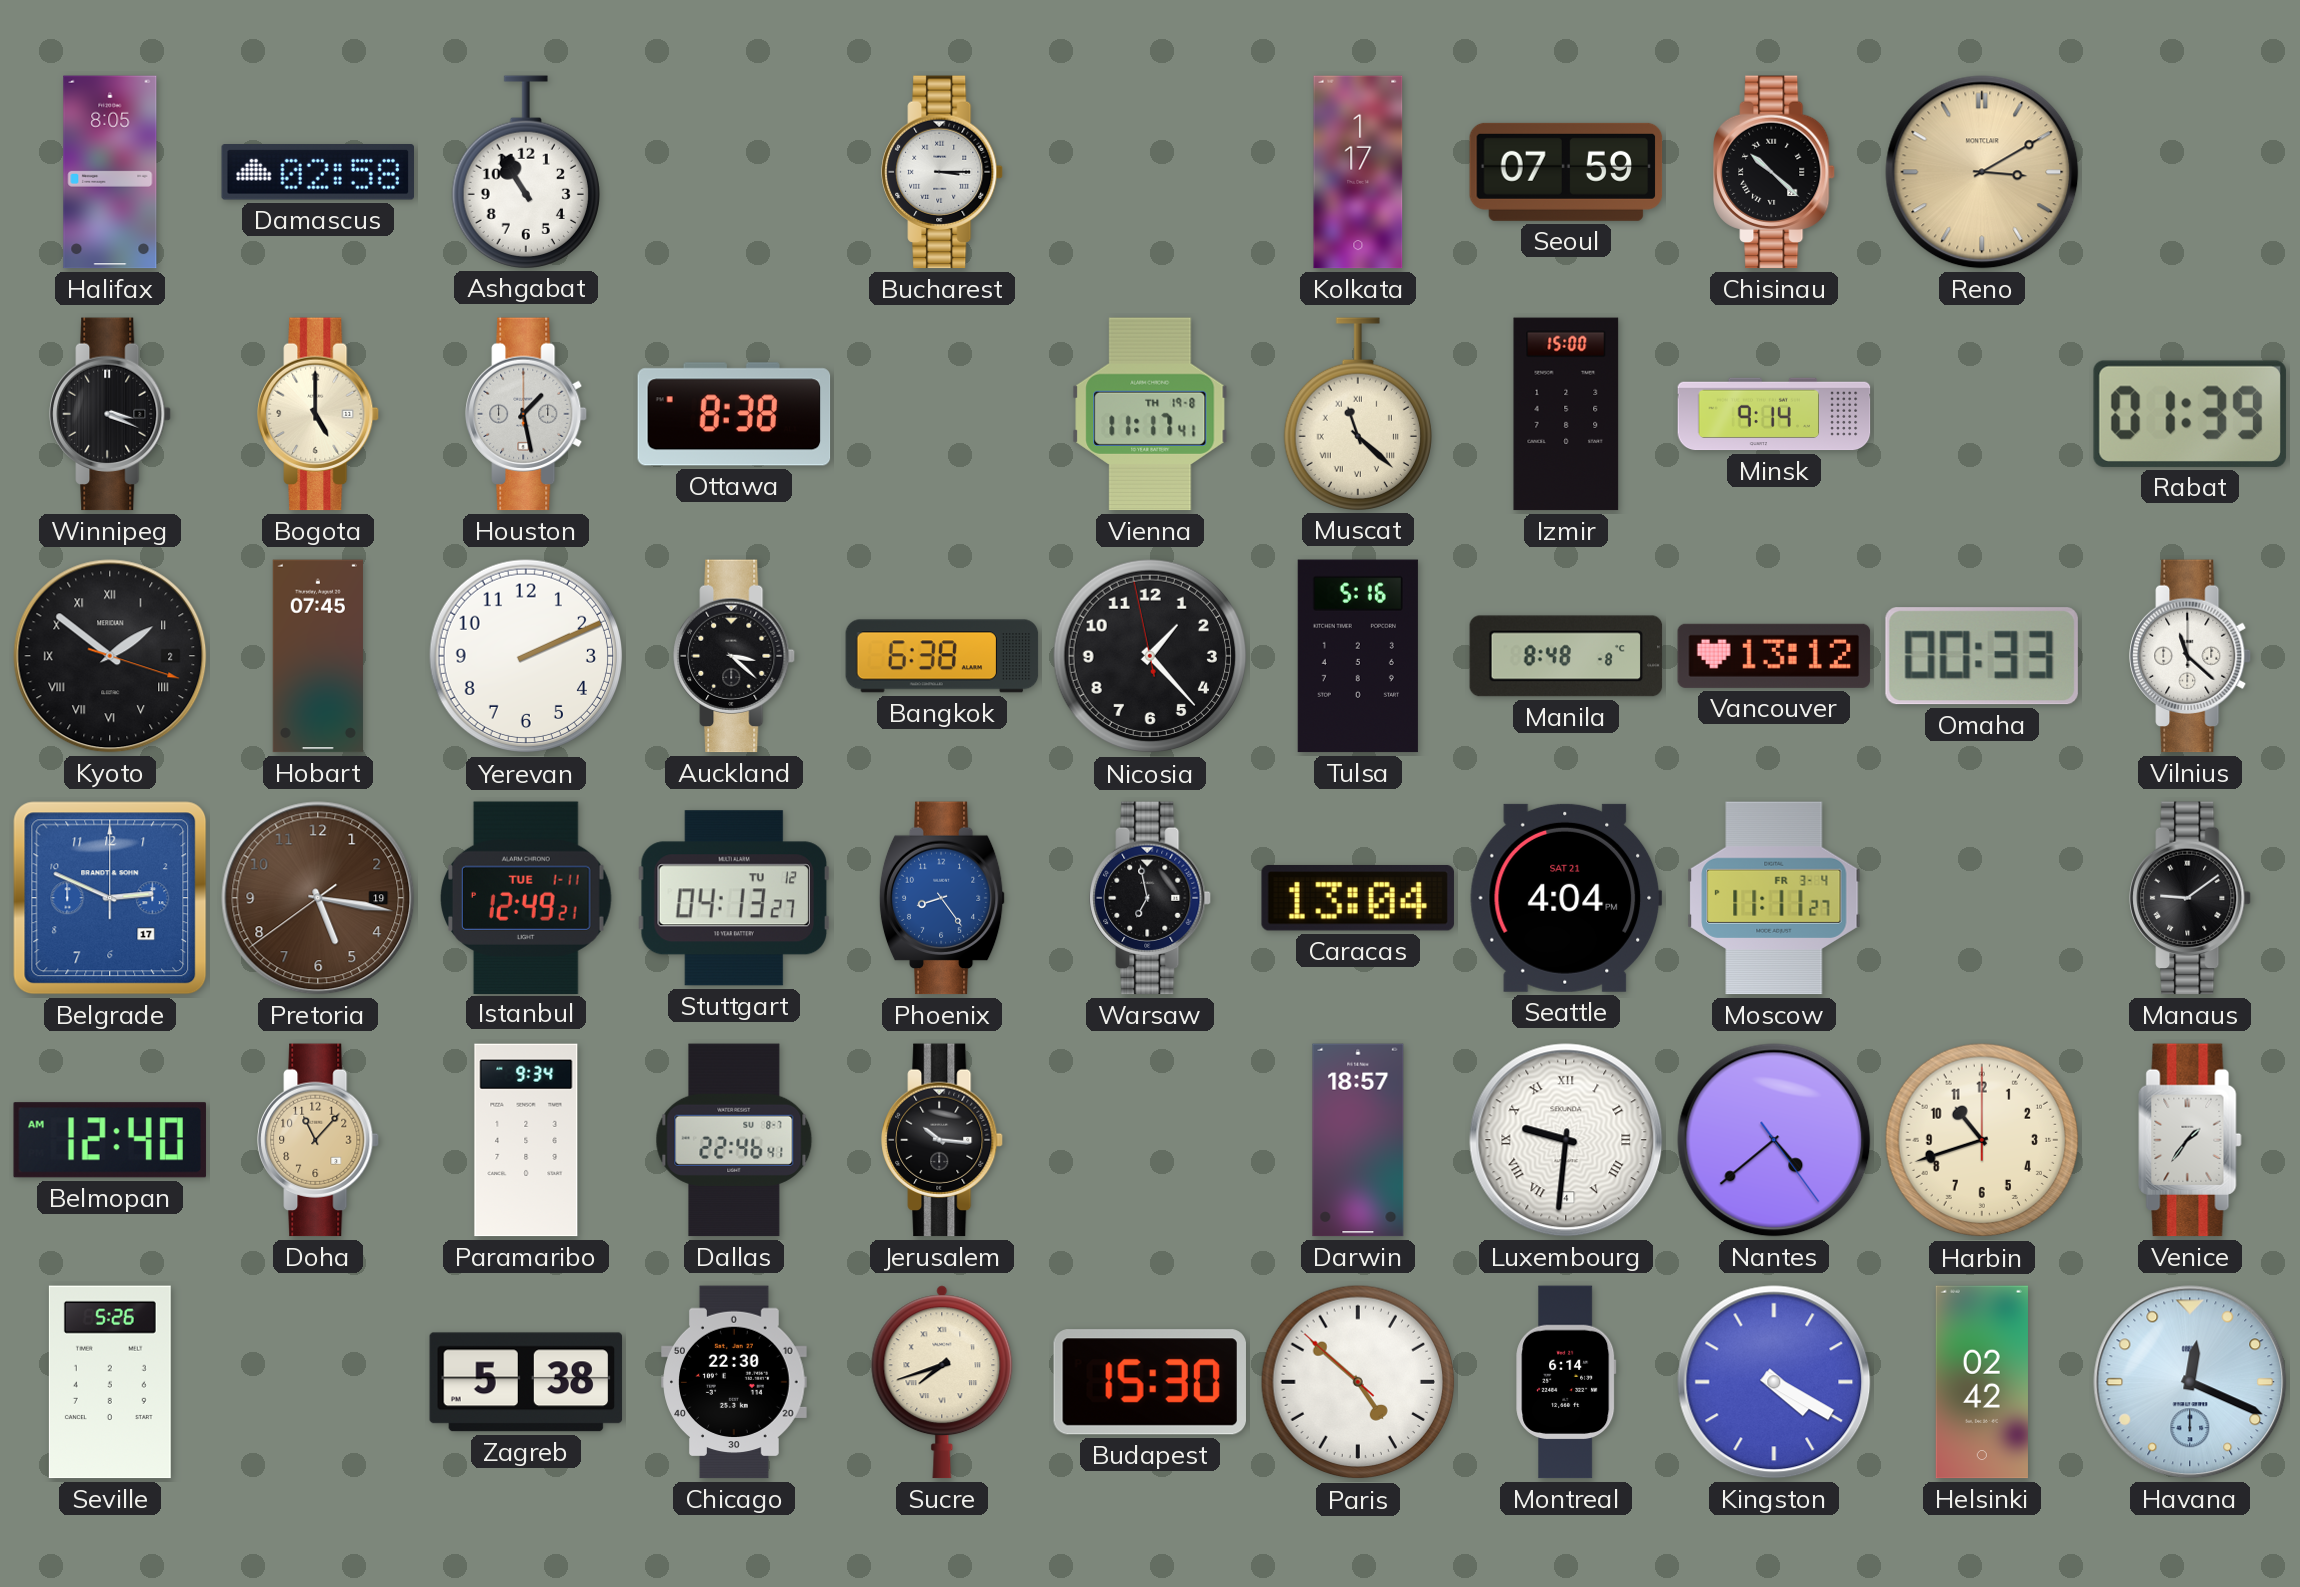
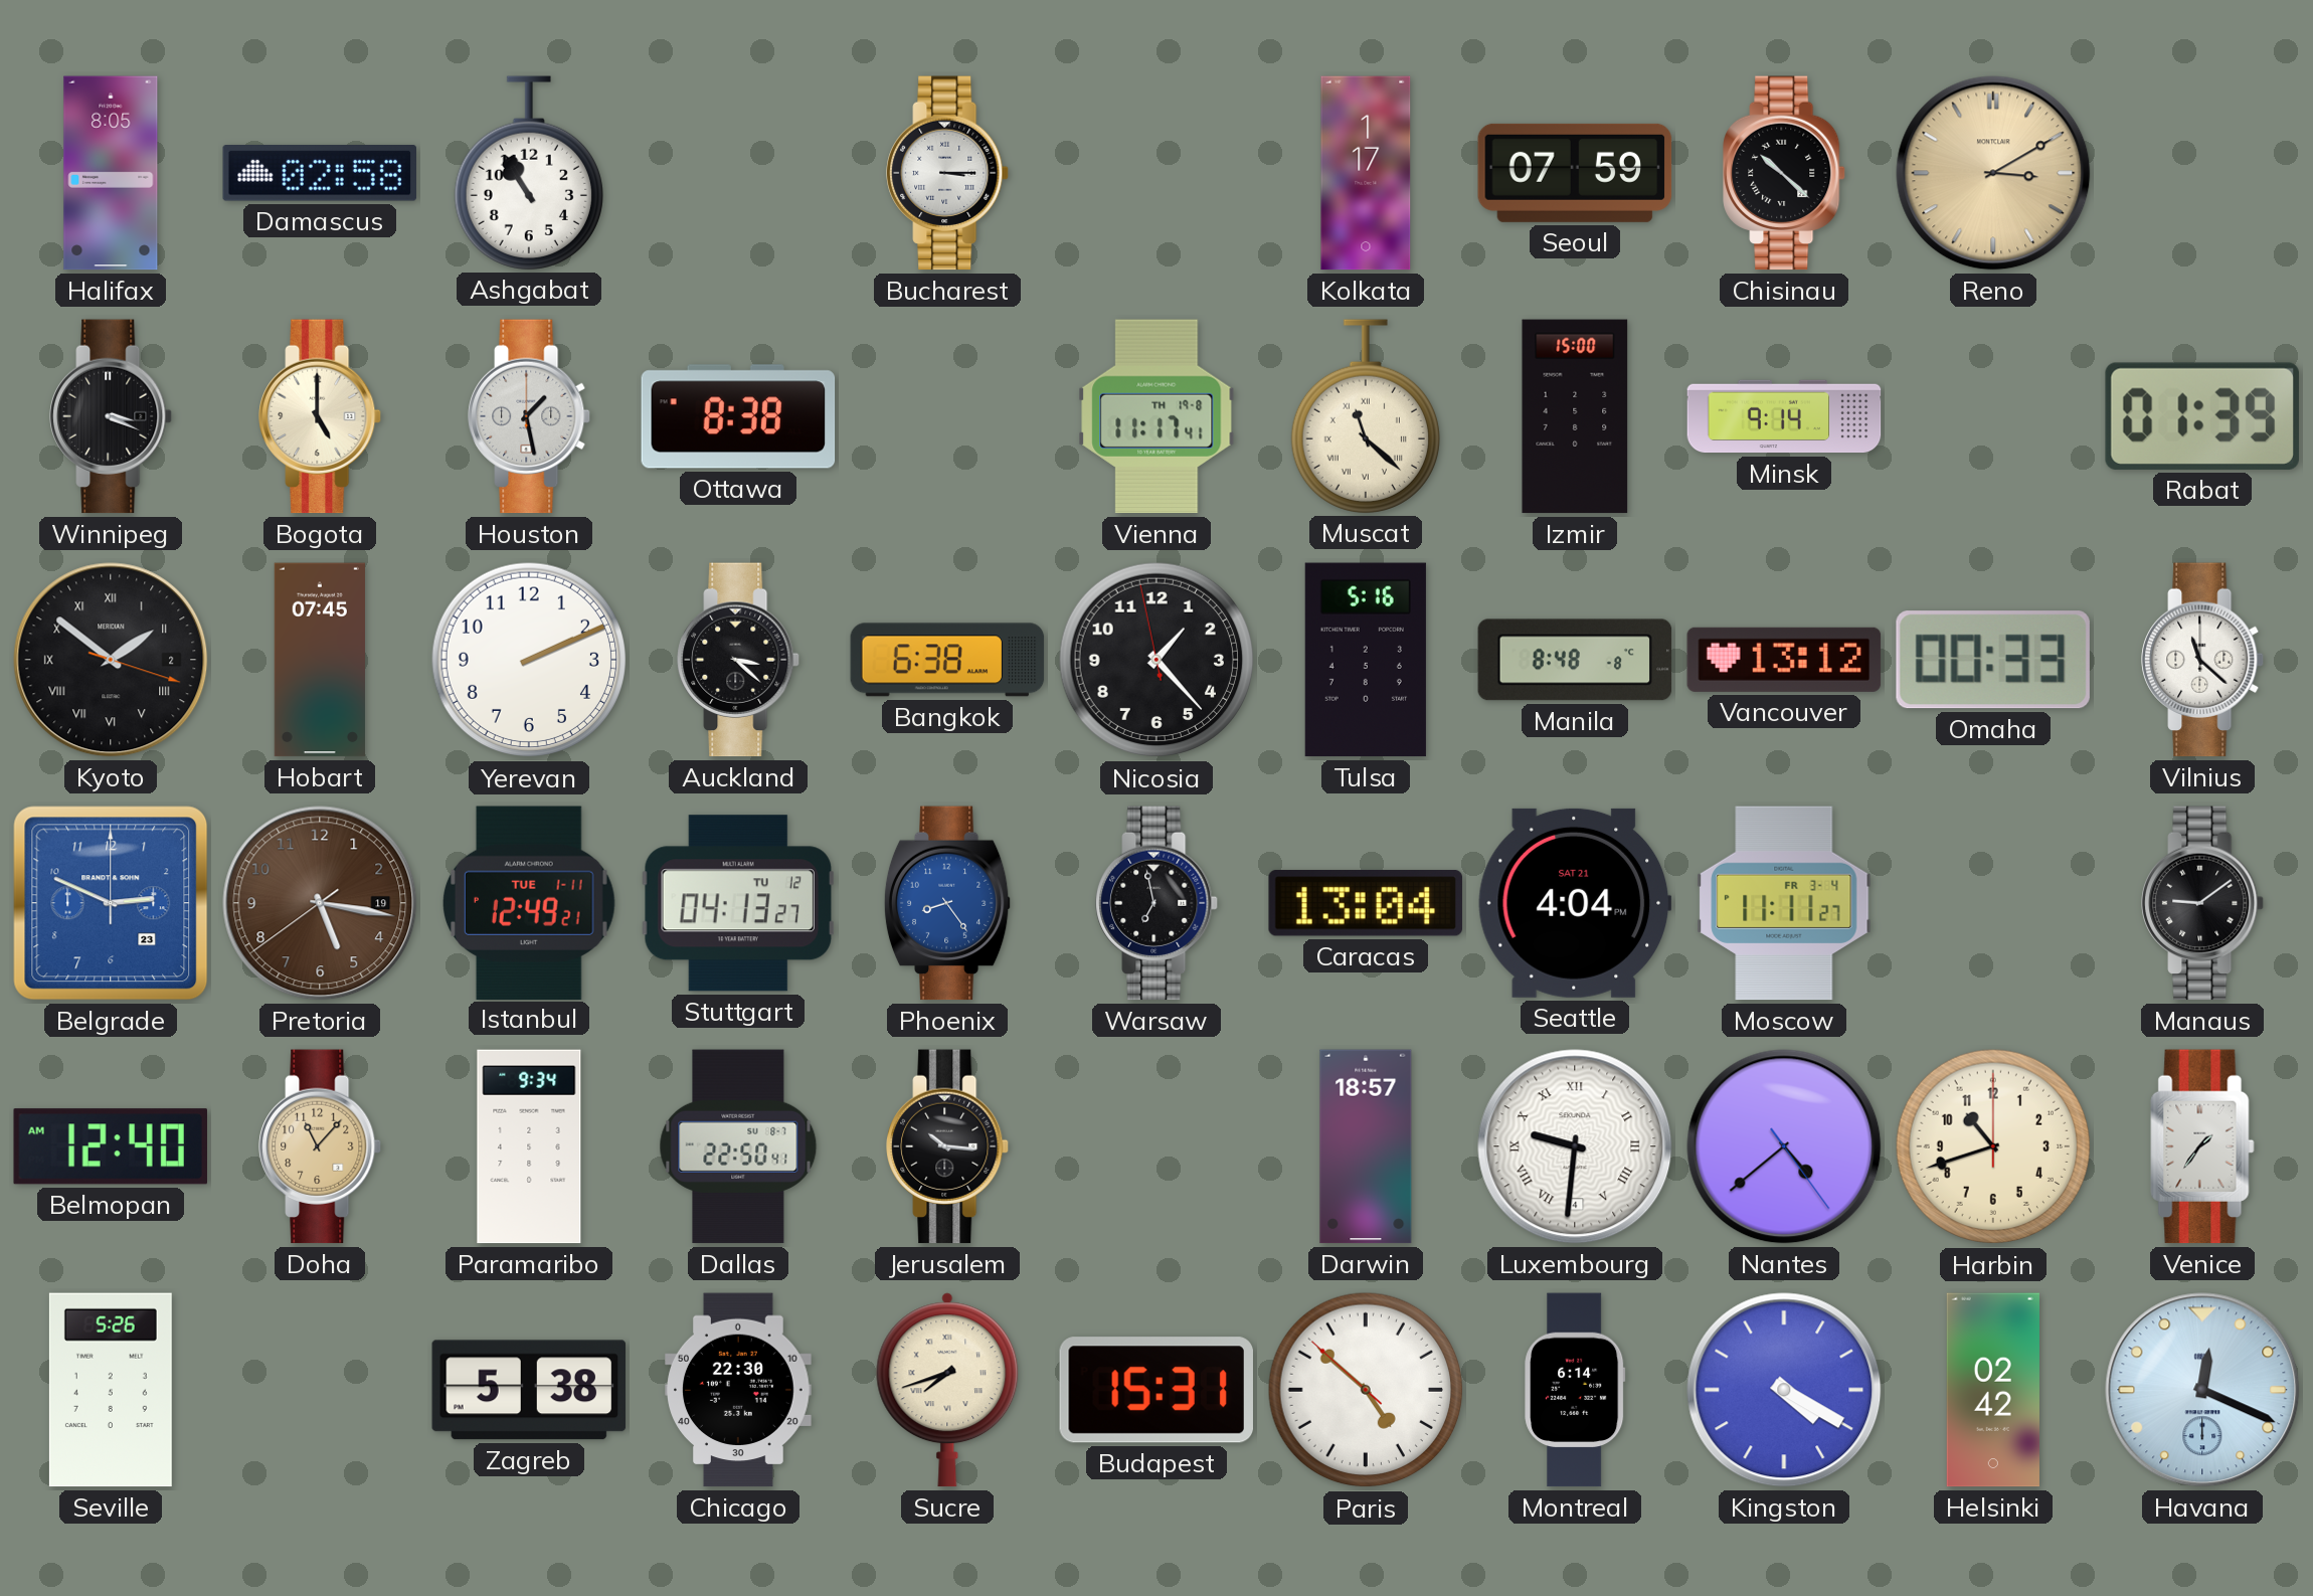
Belgrade date: 17 -> 23 (111, 903)
Dallas: 22:46 -> 22:50 (738, 1146)
Budapest: 15:30 -> 15:31 (1156, 1390)
